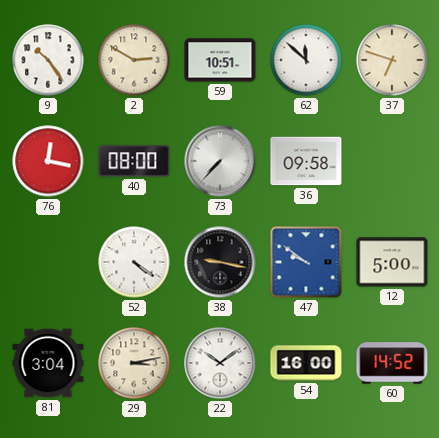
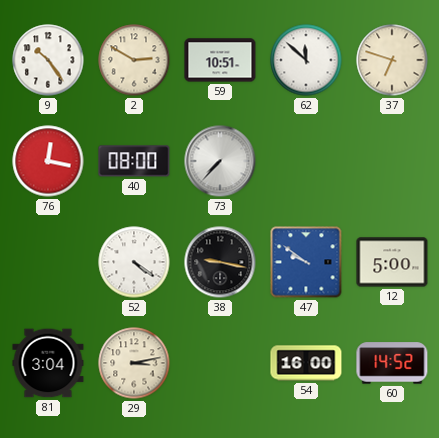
36: 09:58 -> none (306, 161)
22: 10:09 -> none (220, 363)
